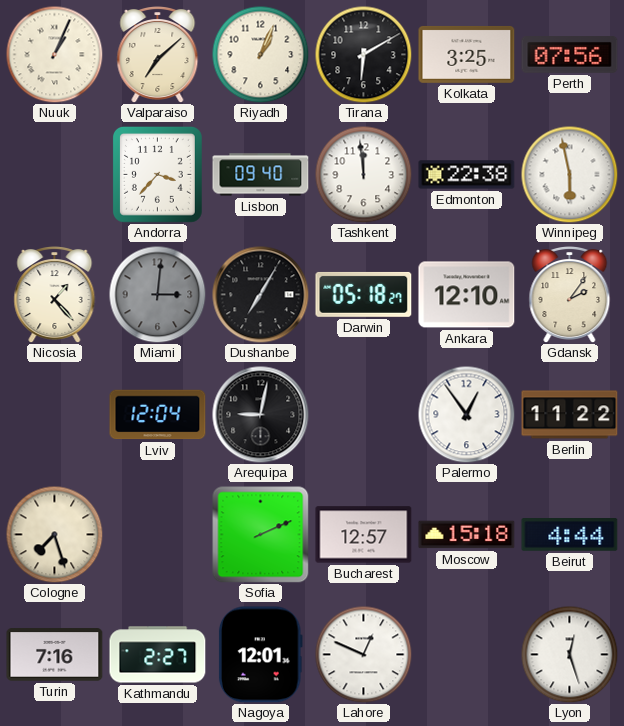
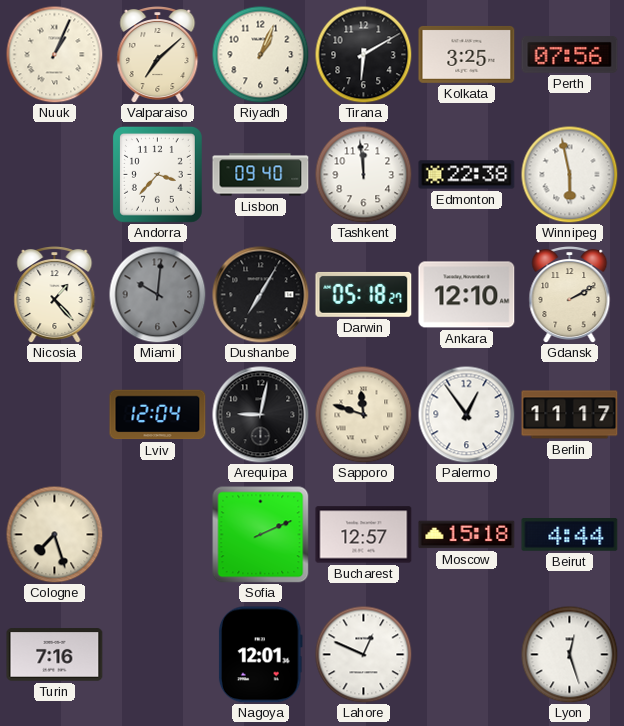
Miami: 3:01 -> 10:01 (157, 294)
Gdansk: 2:06 -> 2:10 (570, 295)
Sapporo: none -> 11:48 (363, 414)
Berlin: 11:22 -> 11:17 (570, 415)
Kathmandu: 2:27 -> none (158, 655)
